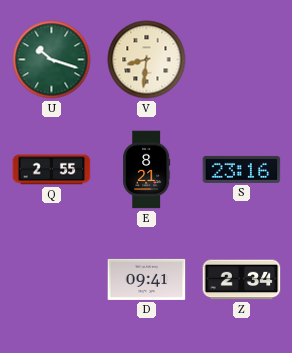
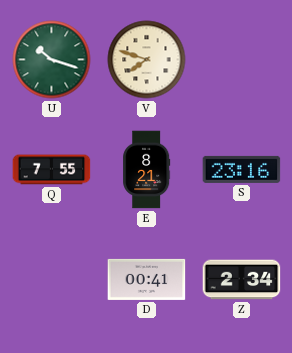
V: 8:31 -> 7:48 (147, 60)
Q: 2:55 -> 7:55 (52, 170)
D: 09:41 -> 00:41 (147, 279)
